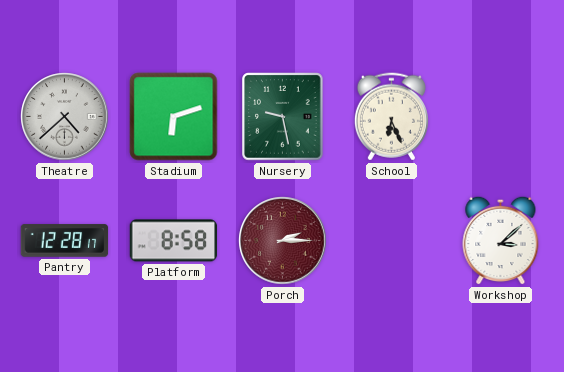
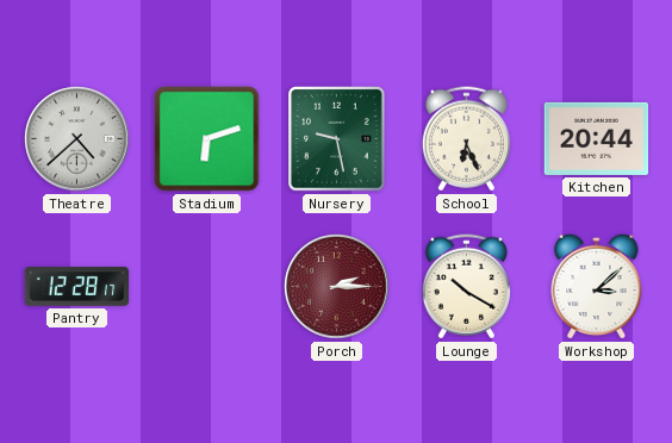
Kitchen: none -> 20:44 (597, 138)
Platform: 8:58 -> none (174, 241)
Lounge: none -> 10:20 (466, 287)
